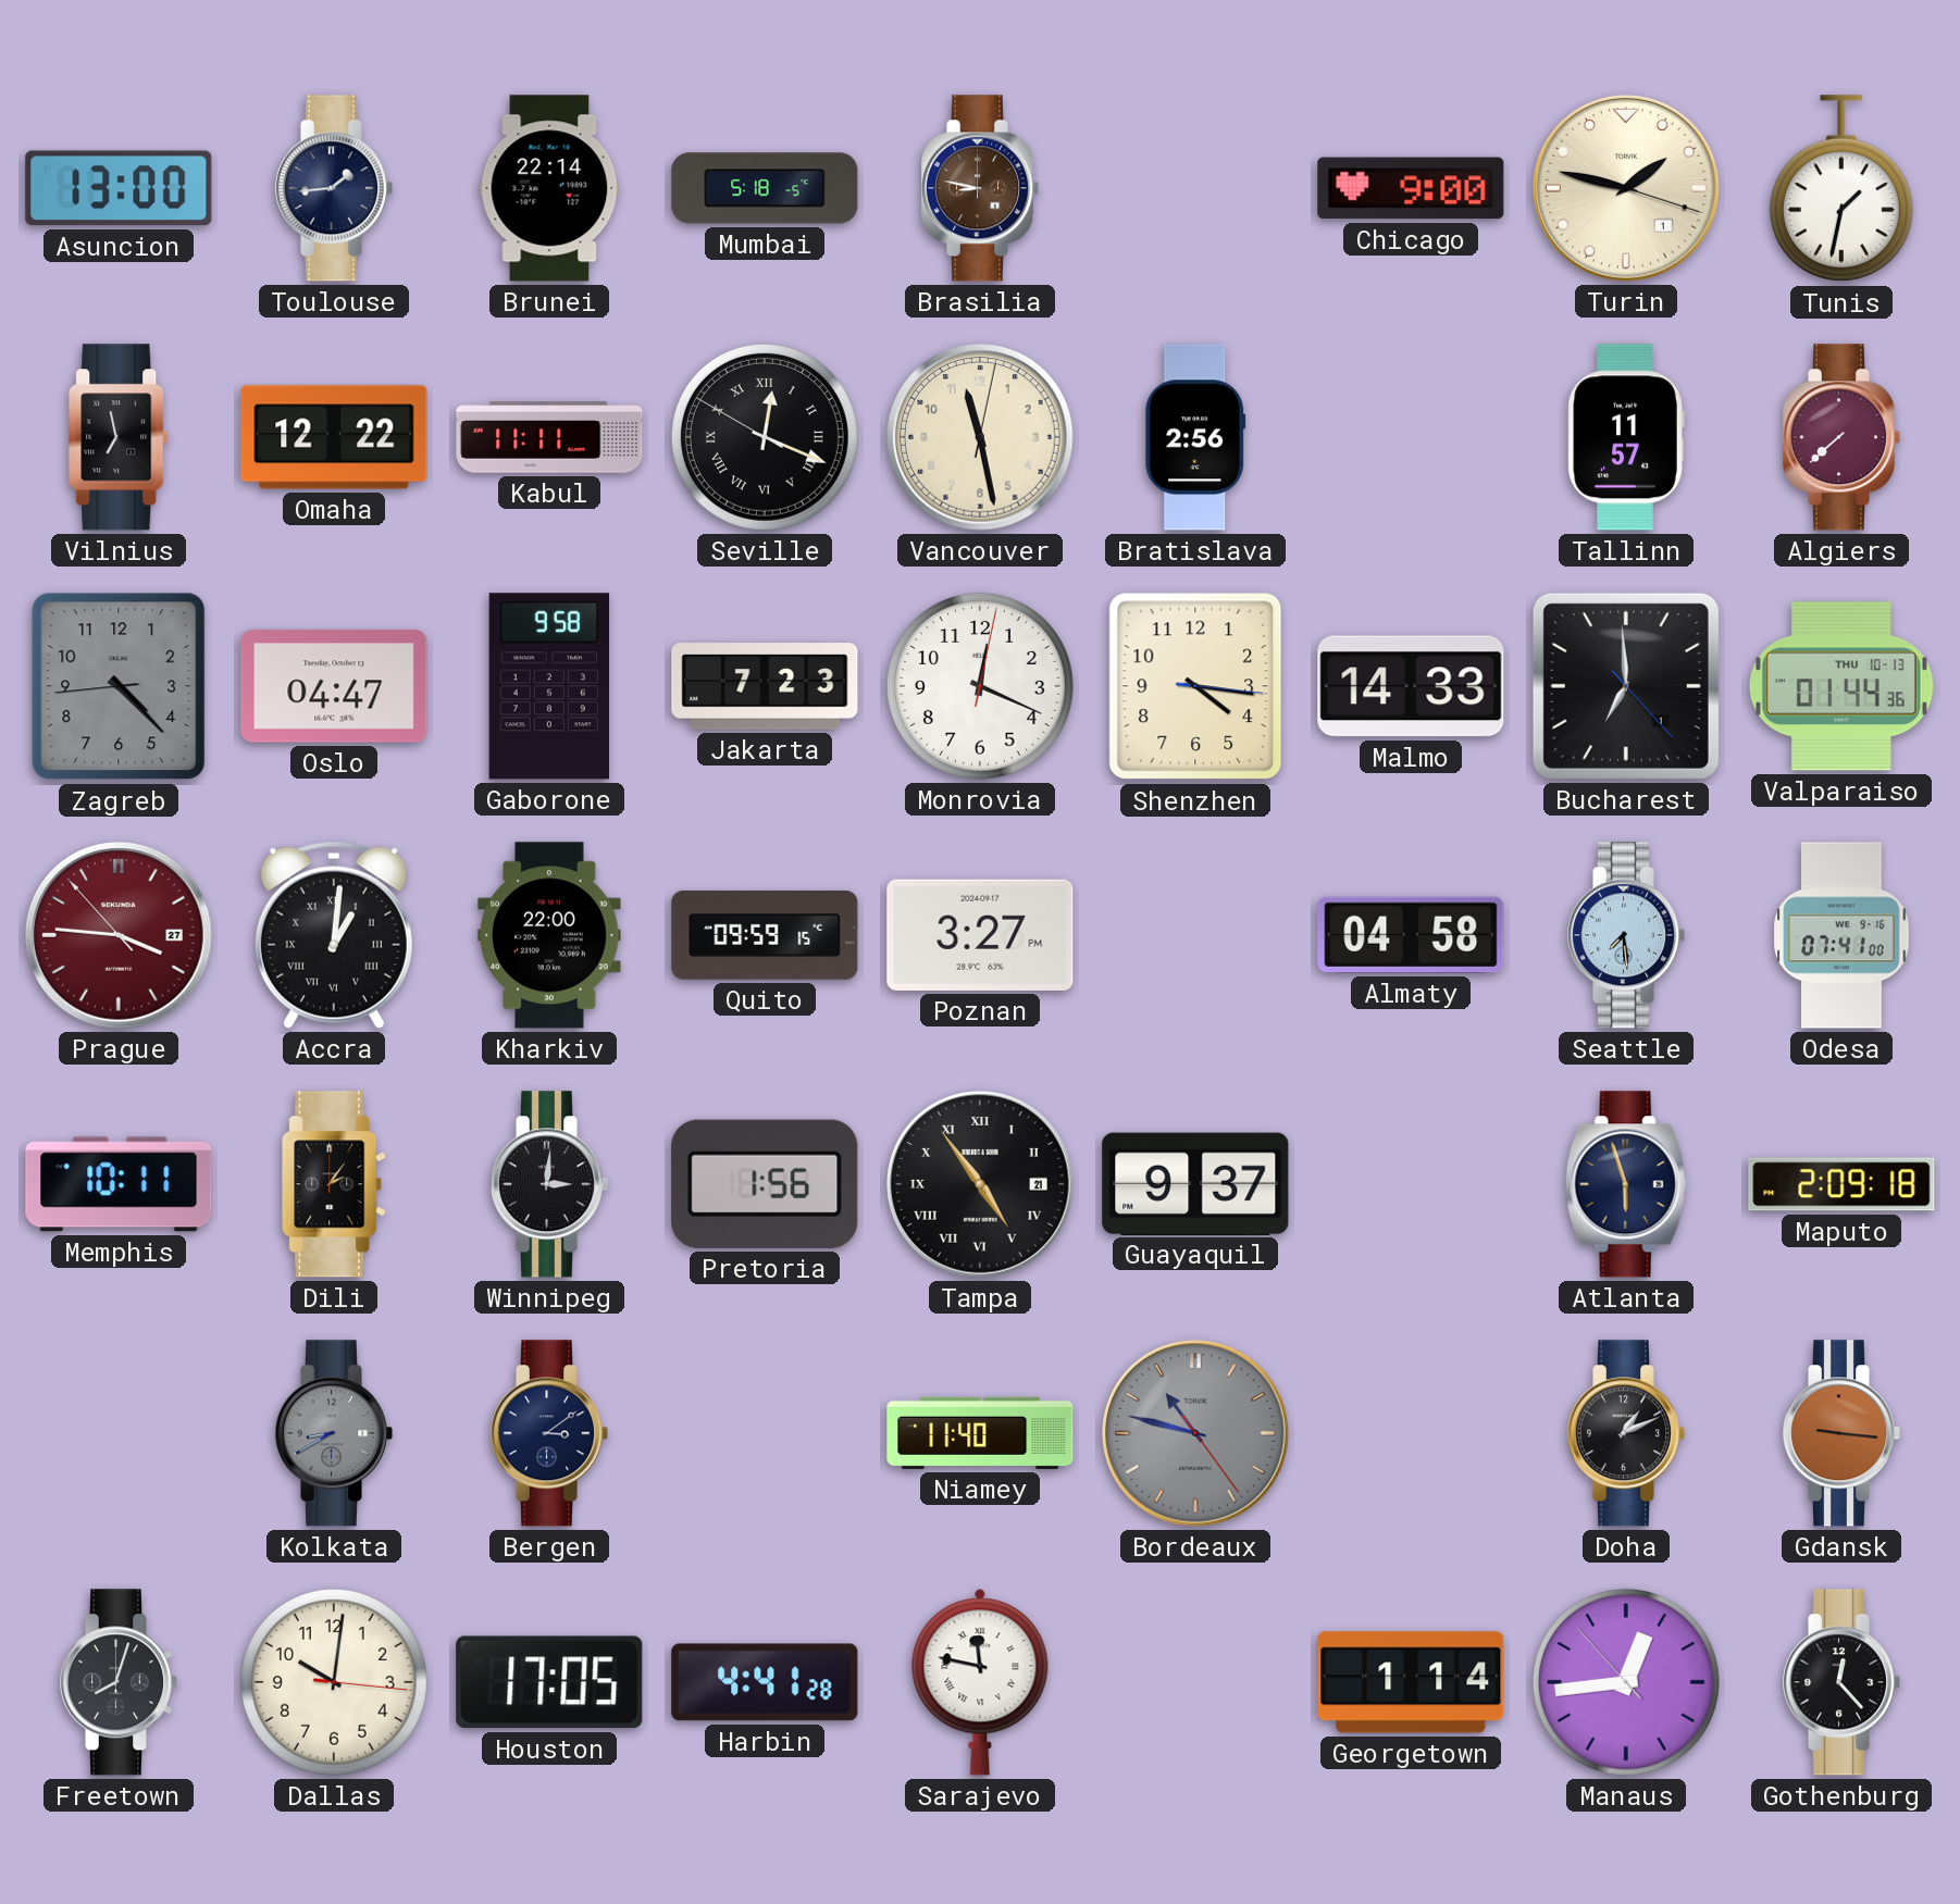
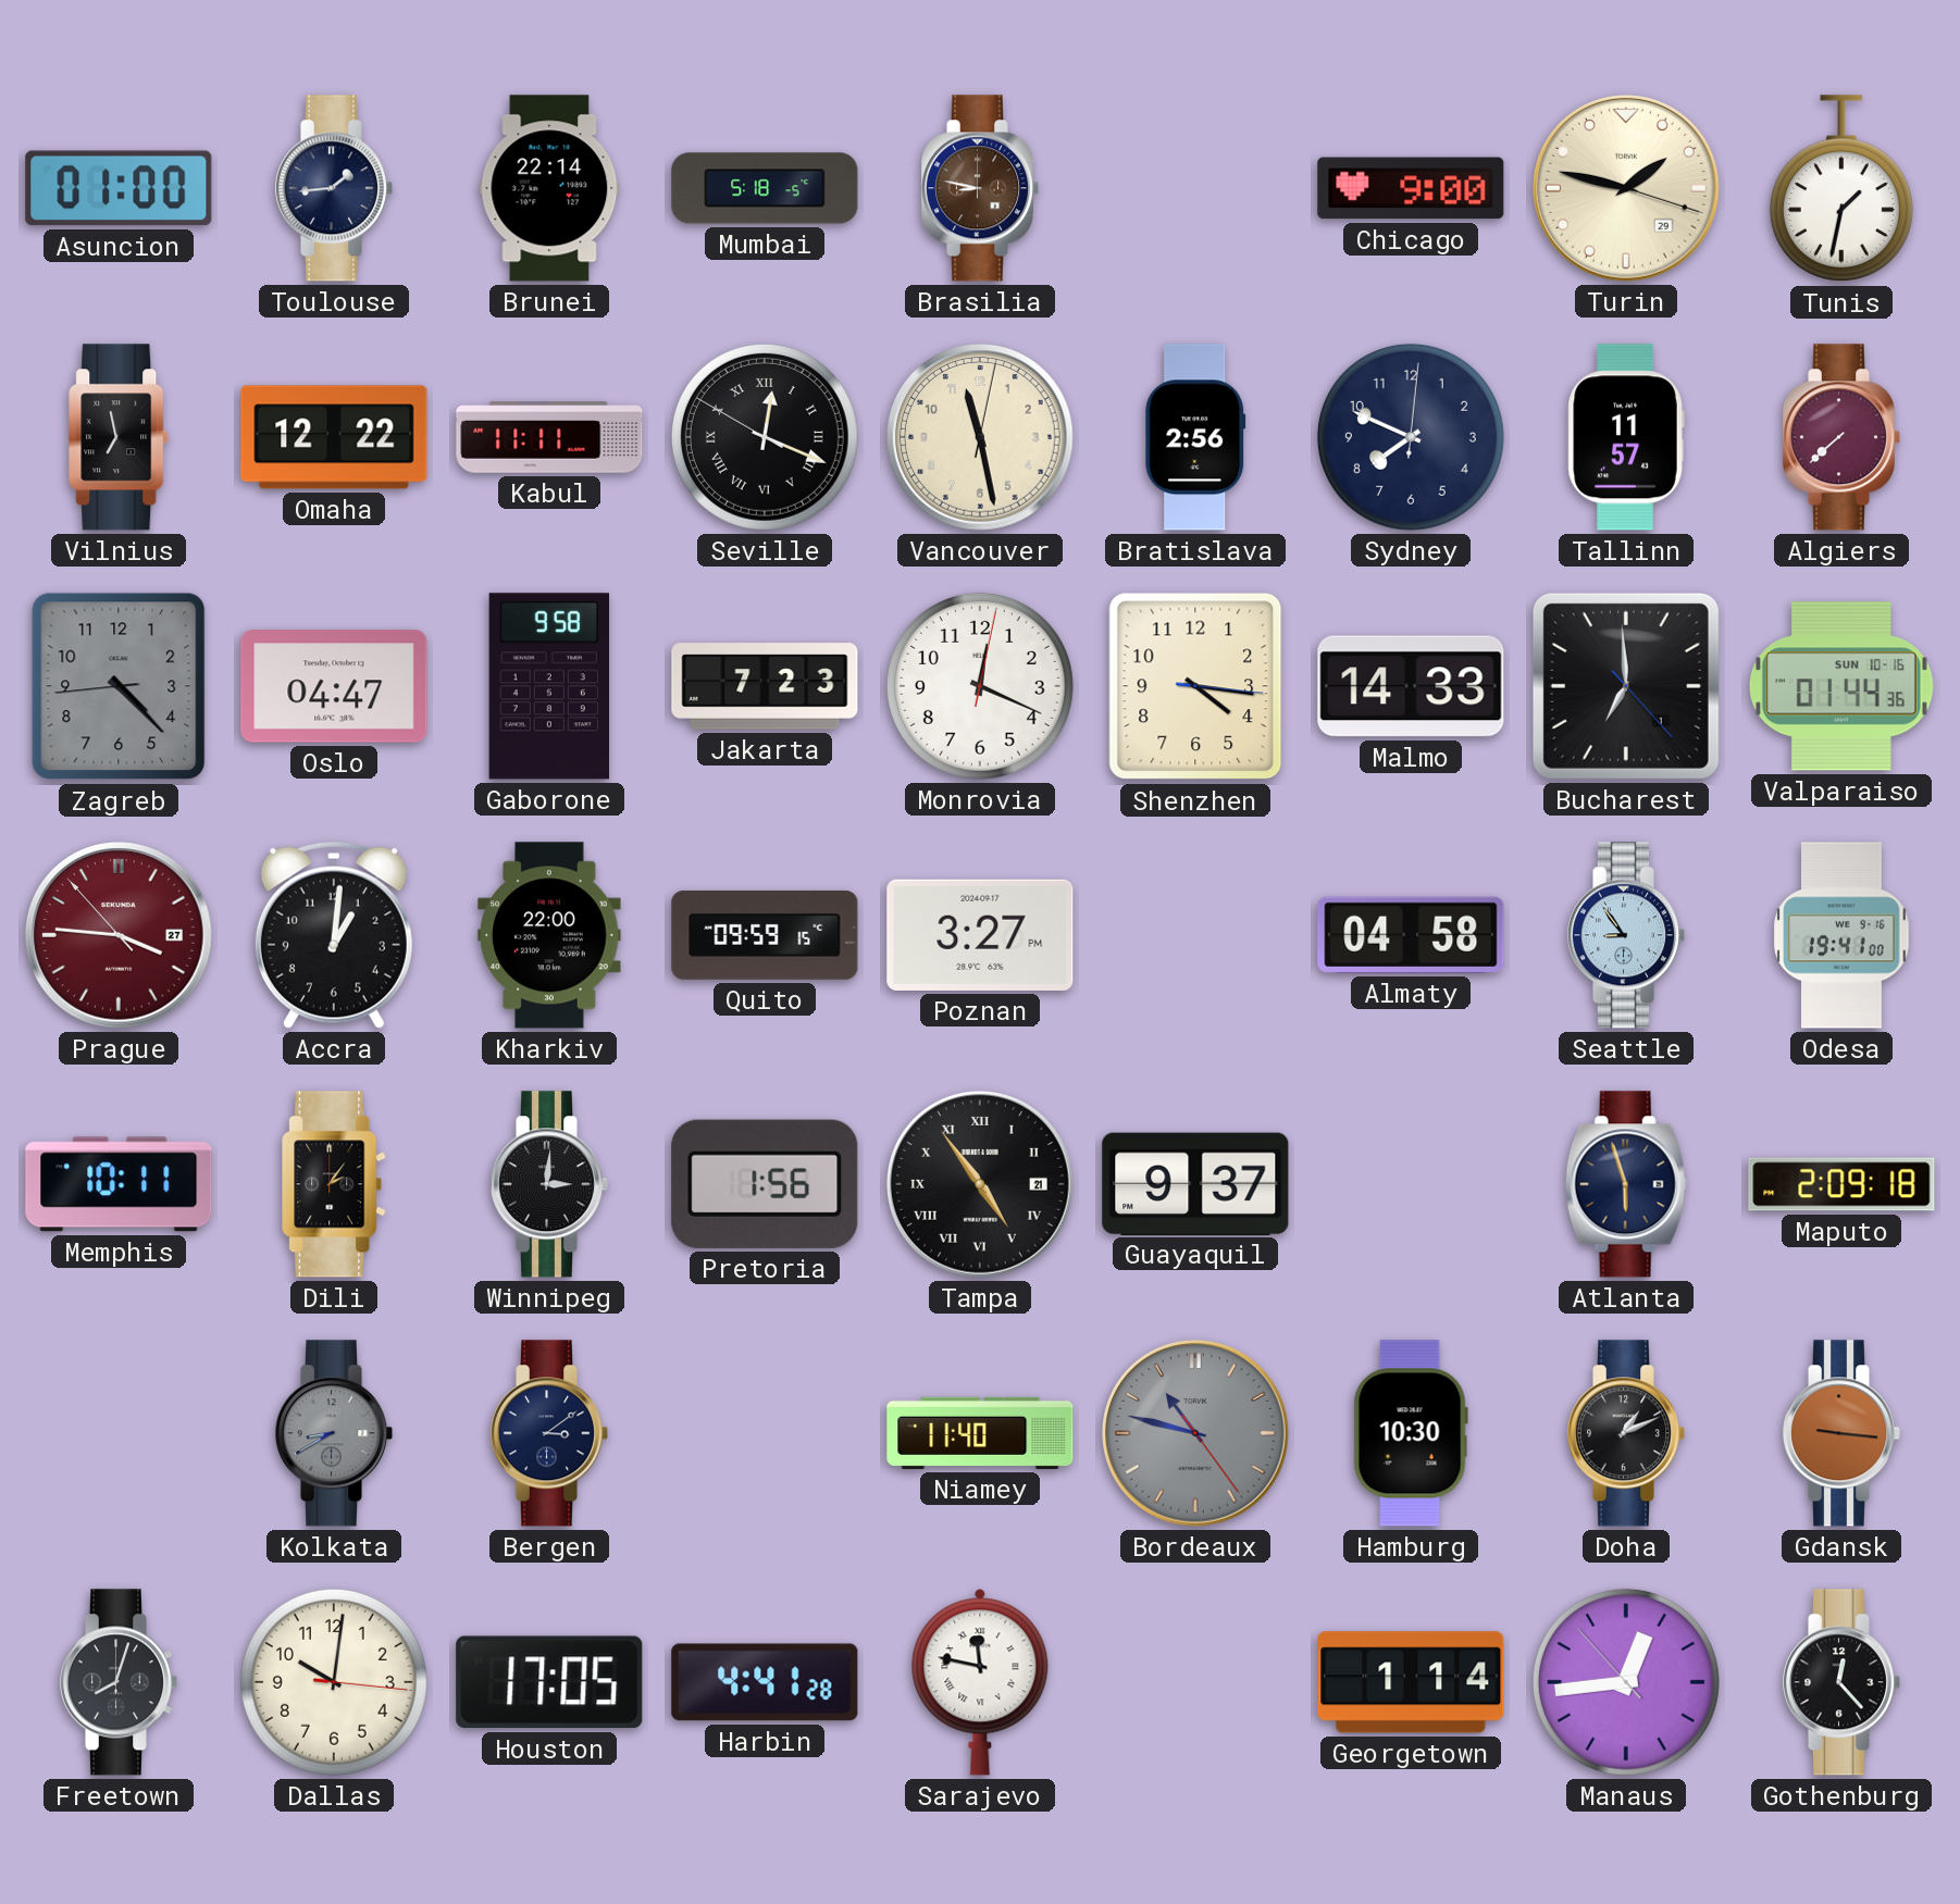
Asuncion: 13:00 -> 01:00 (119, 188)
Turin date: 1 -> 29 (1627, 189)
Sydney: none -> 7:49 (1411, 437)
Valparaiso date: THU 10-13 -> SUN 10-16 (1841, 686)
Accra numerals: Roman -> Arabic (334, 935)
Seattle: 7:29 -> 8:54 (1626, 935)
Odesa: 07:41 -> 19:41 (1841, 935)
Hamburg: none -> 10:30 (1411, 1433)
